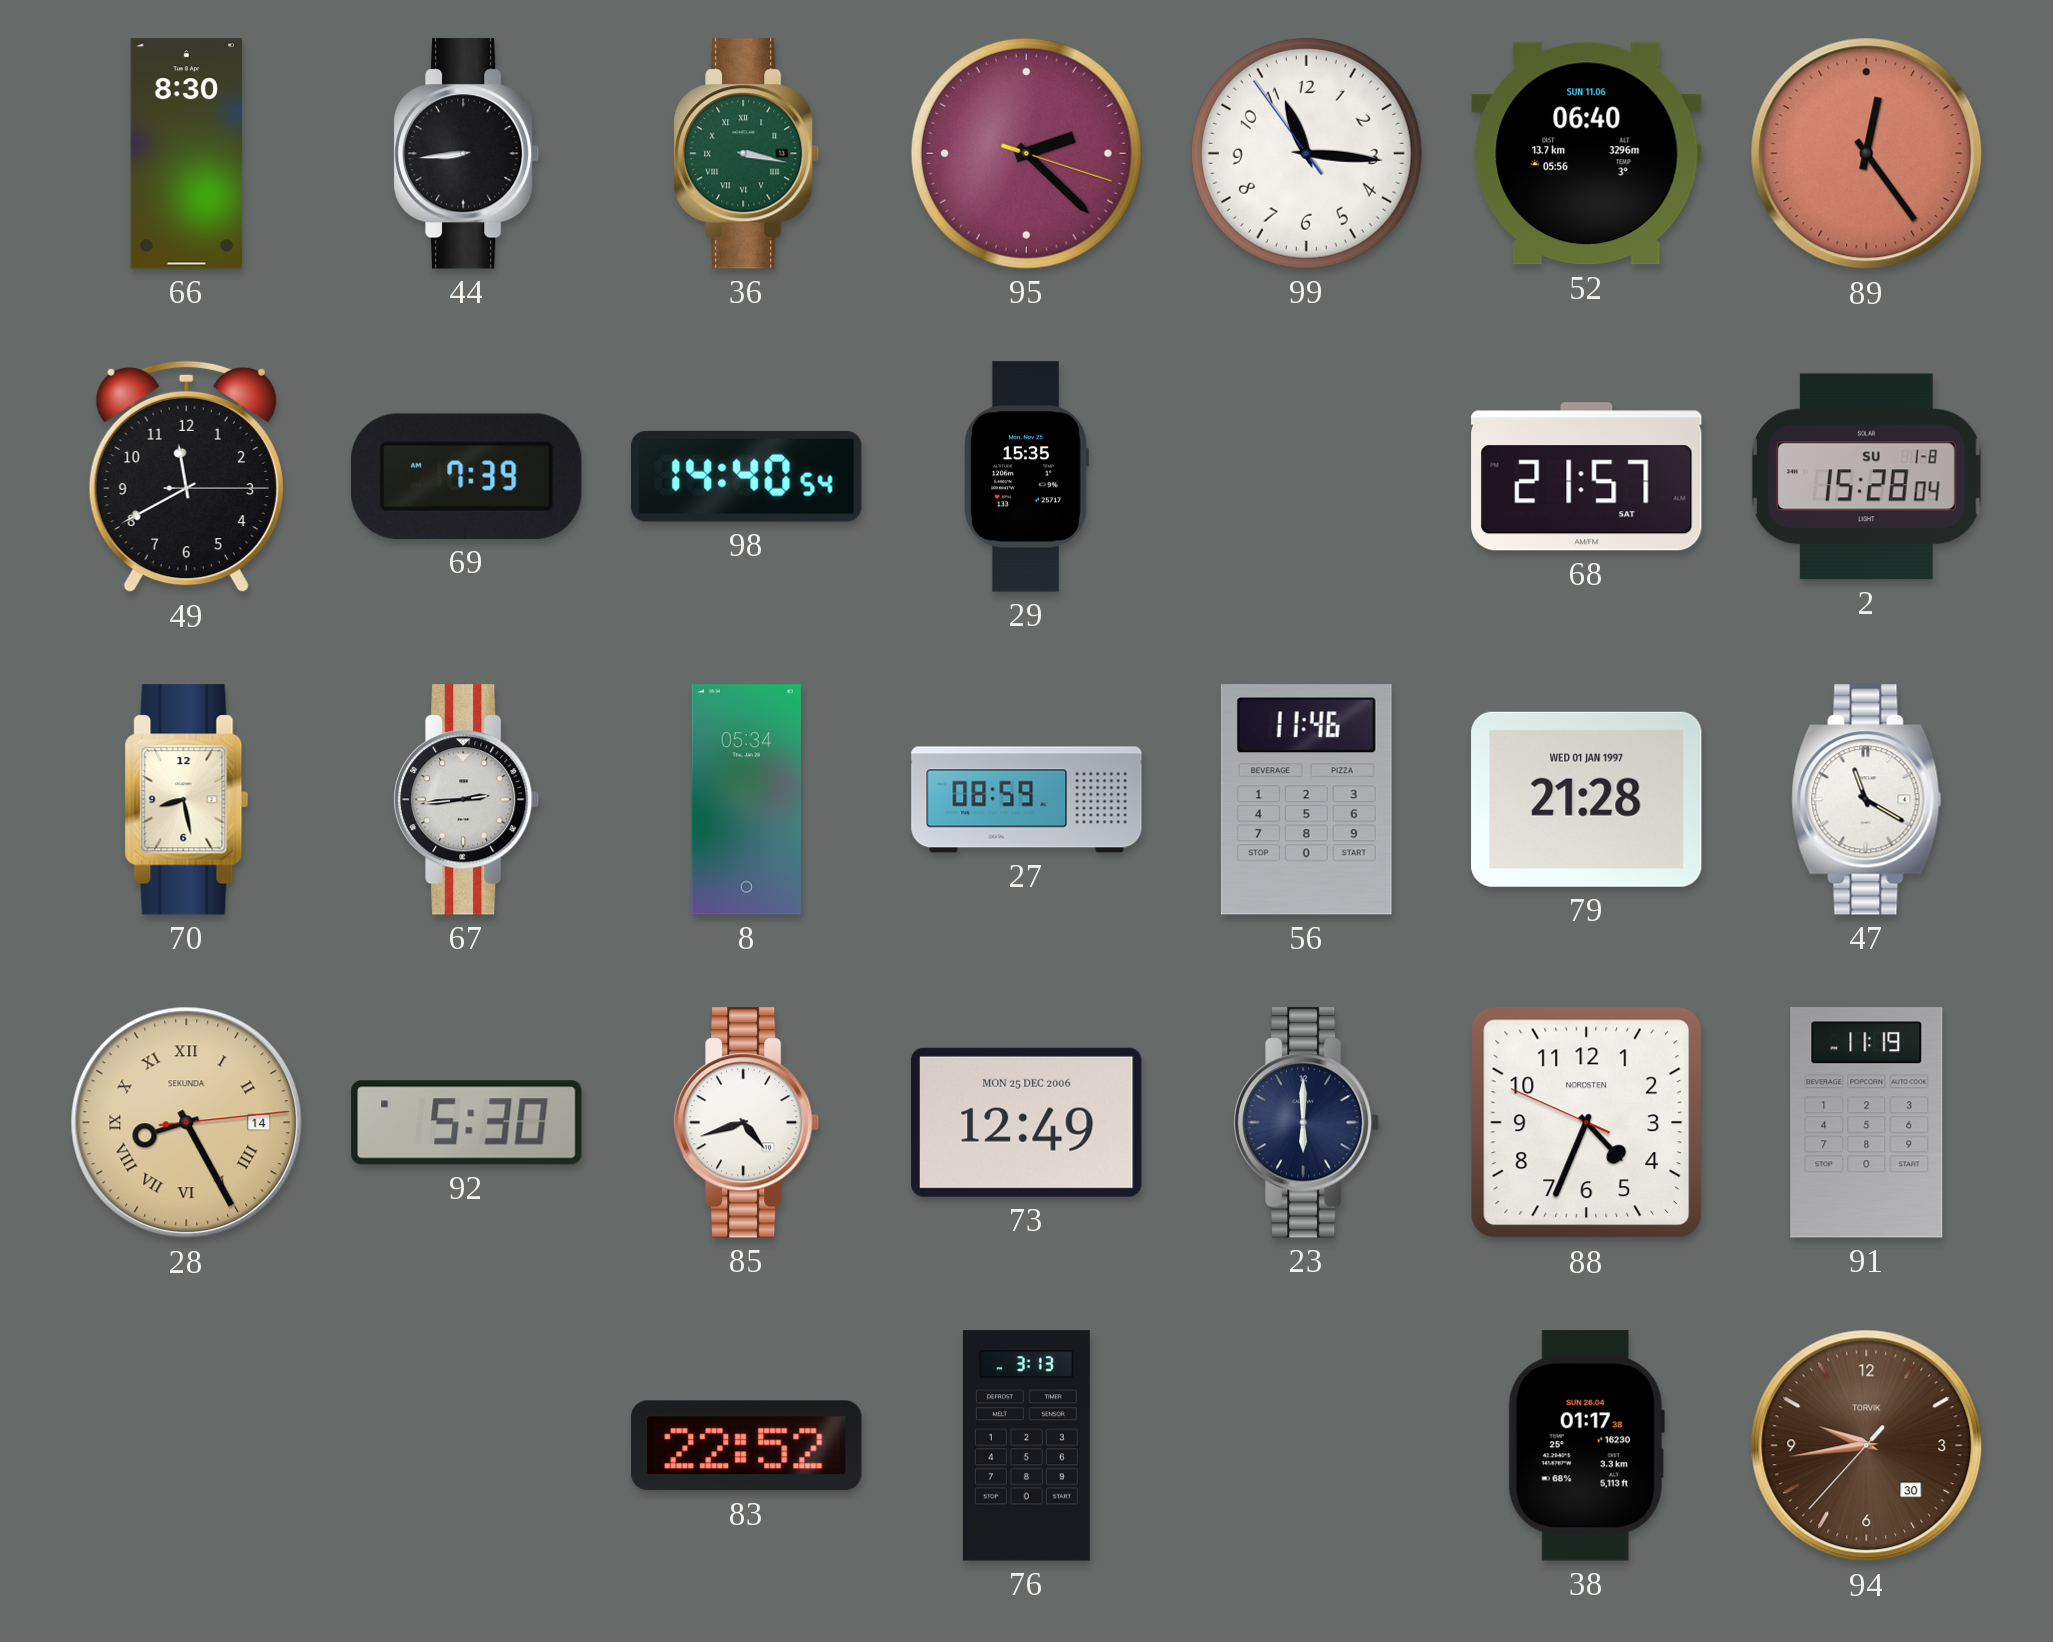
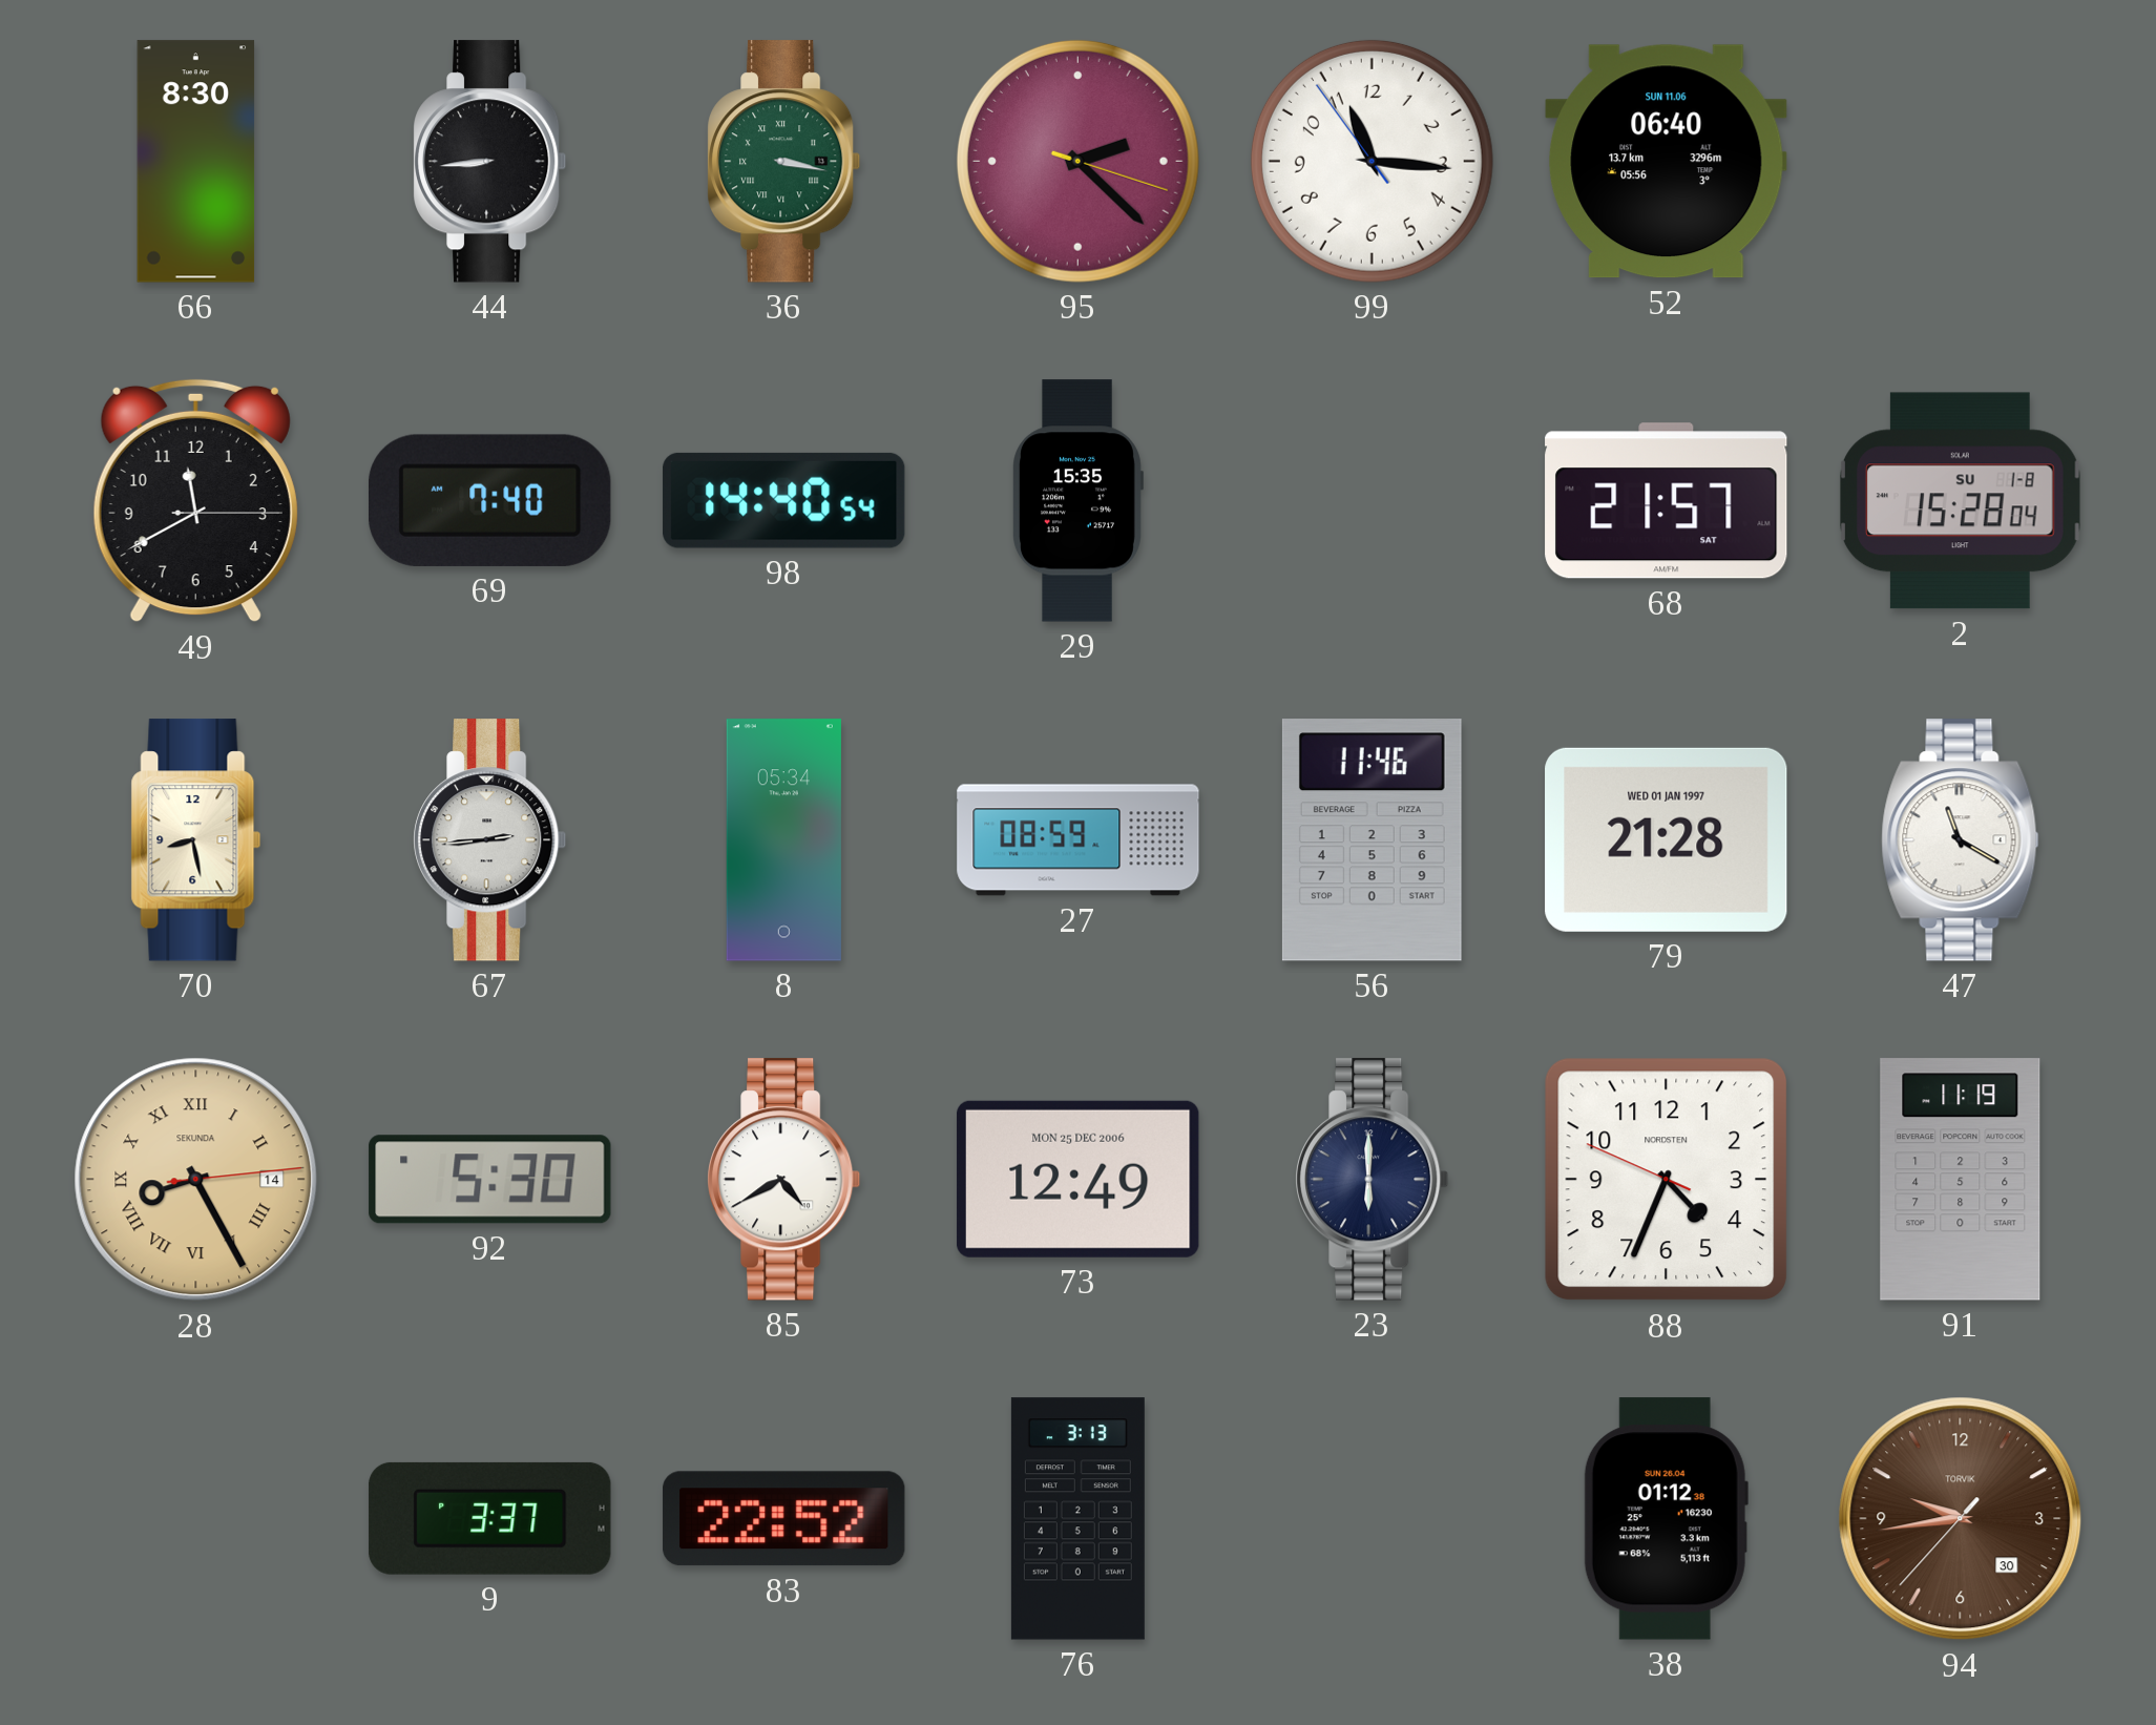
89: 12:24 -> none (1867, 154)
69: 7:39 -> 7:40 (490, 500)
85: 4:42 -> 4:40 (784, 1180)
9: none -> 3:37 (490, 1518)
38: 01:17 -> 01:12 (1666, 1519)
